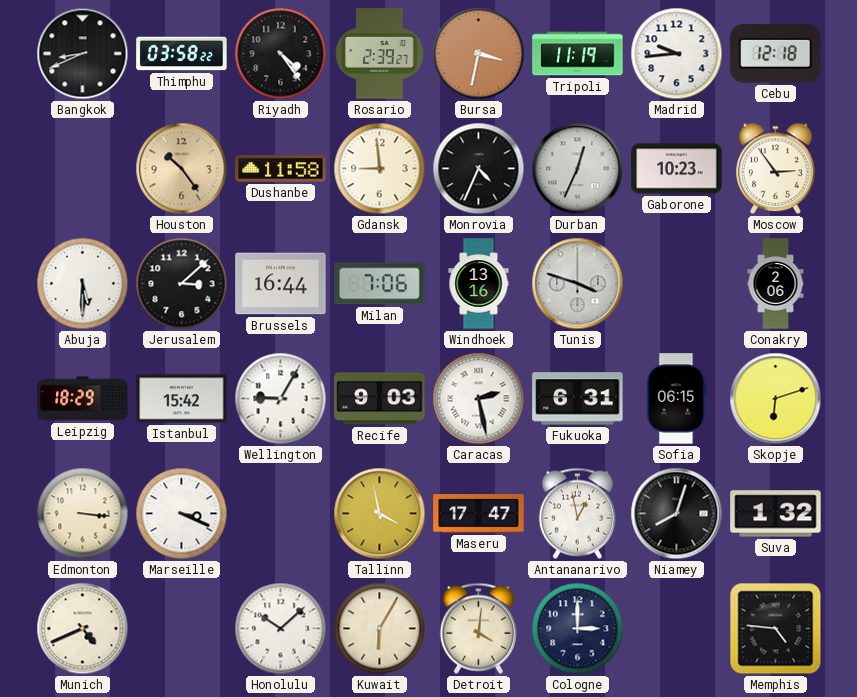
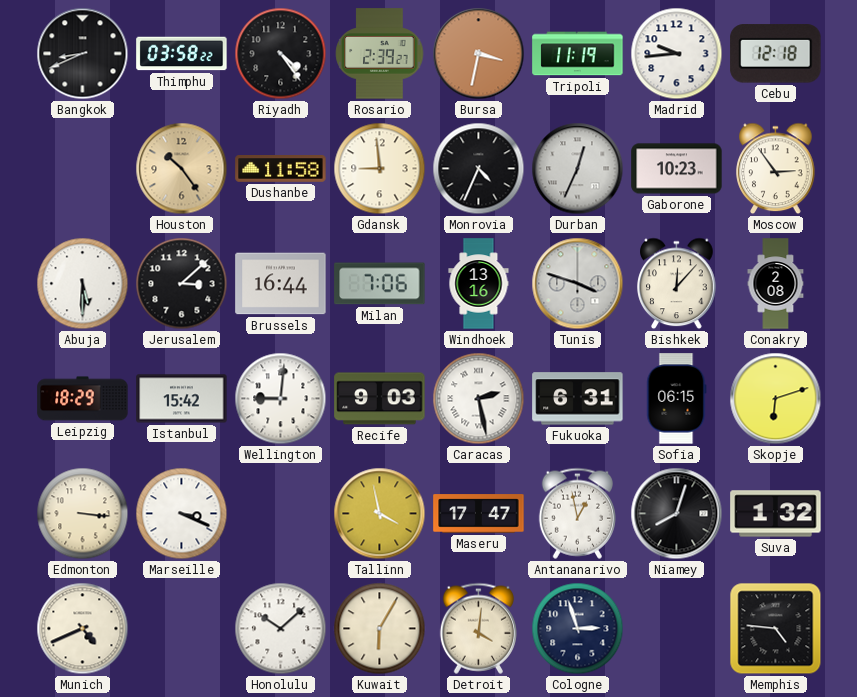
Bishkek: none -> 12:07 (677, 284)
Conakry: 2:06 -> 2:08 (776, 284)
Wellington: 9:05 -> 9:01 (281, 399)
Cologne: 3:00 -> 2:57 (578, 629)
